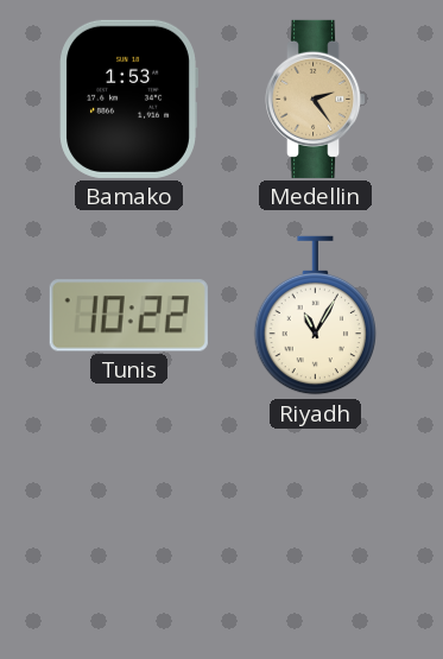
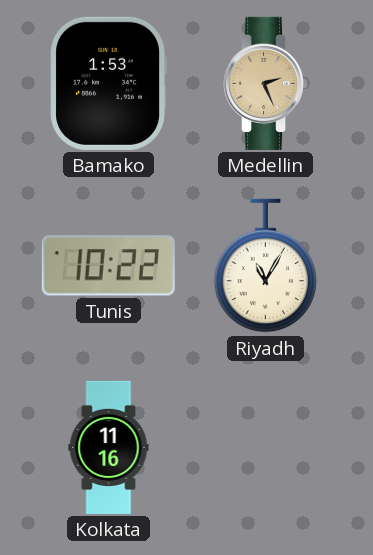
Medellin: 2:24 -> 2:26 (267, 83)
Kolkata: none -> 11:16 (109, 447)
